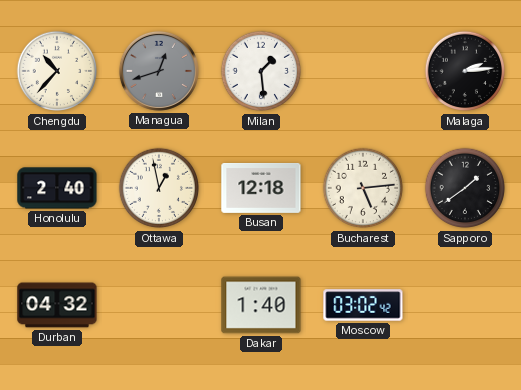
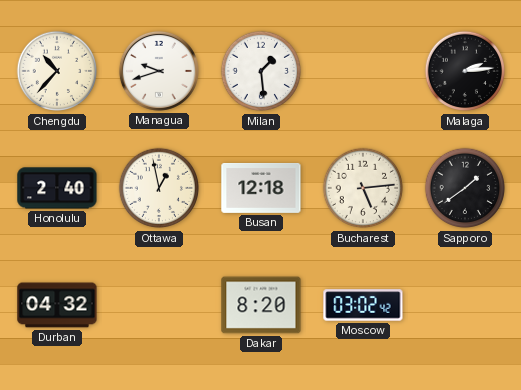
Managua: 12:42 -> 9:42 (159, 71)
Managua dial: grey -> white (159, 71)
Dakar: 1:40 -> 8:20 (261, 305)
